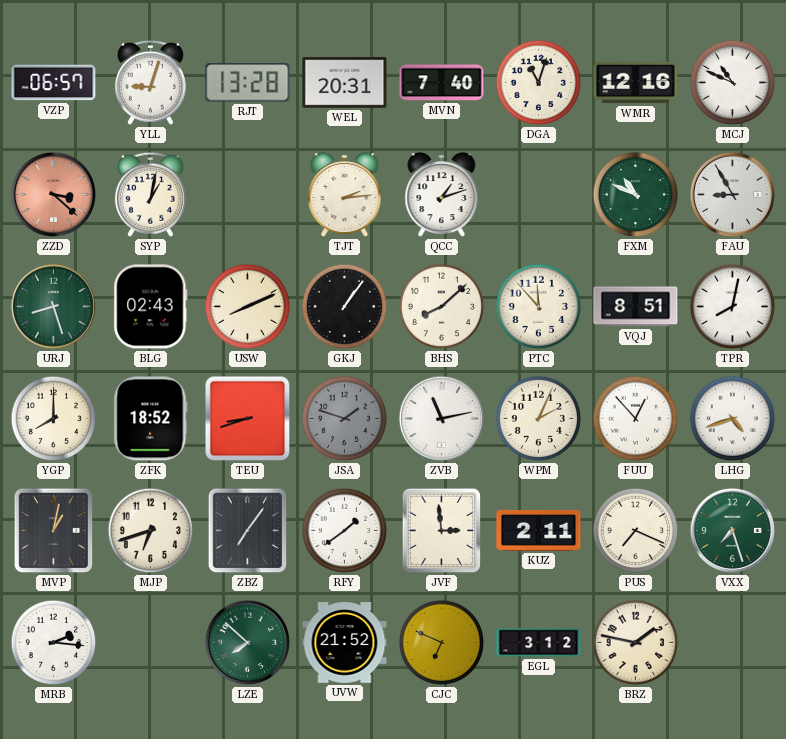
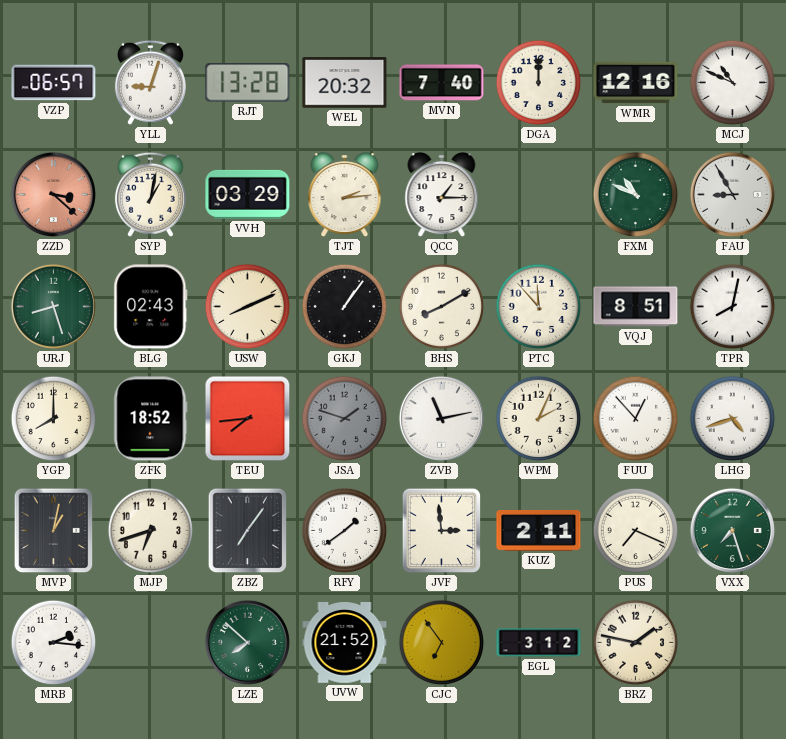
WEL: 20:31 -> 20:32 (345, 83)
DGA: 11:03 -> 12:00 (539, 83)
VVH: none -> 03:29 (248, 194)
QCC: 1:12 -> 1:15 (442, 195)
BHS: 8:08 -> 8:10 (442, 307)
TEU: 8:42 -> 7:44 (248, 419)
CJC: 6:49 -> 6:54 (442, 643)
